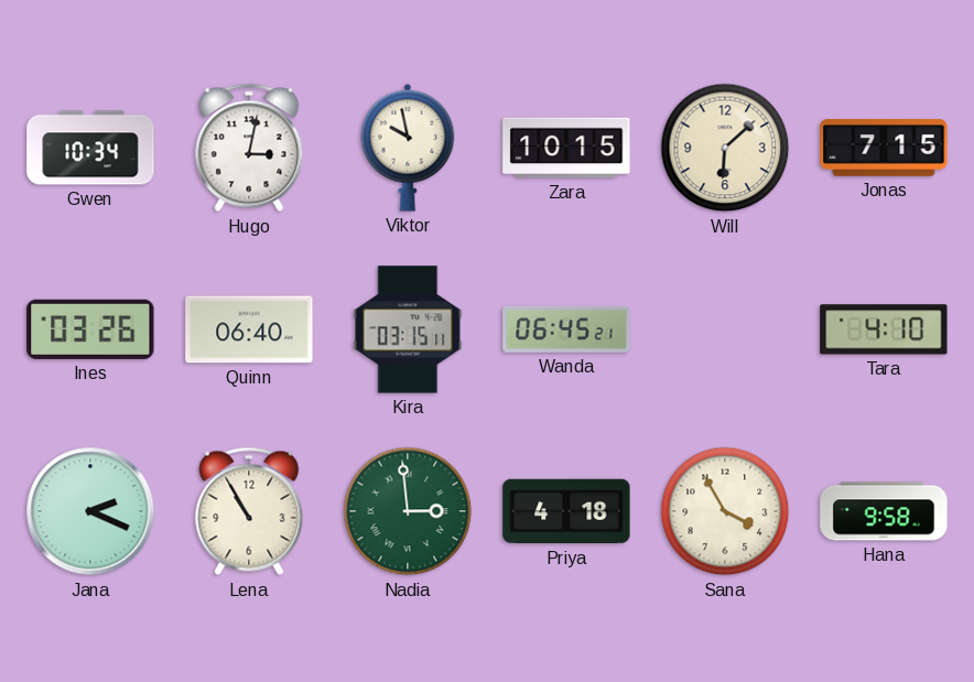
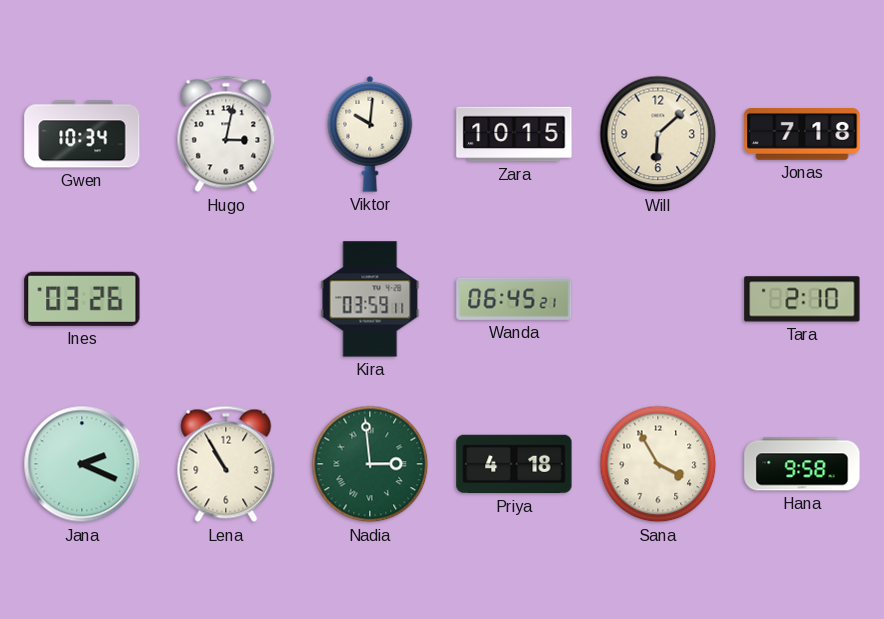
Viktor: 9:58 -> 10:01 (370, 134)
Jonas: 7:15 -> 7:18 (802, 134)
Quinn: 06:40 -> none (249, 329)
Kira: 03:15 -> 03:59 (370, 299)
Tara: 4:10 -> 2:10 (802, 299)
